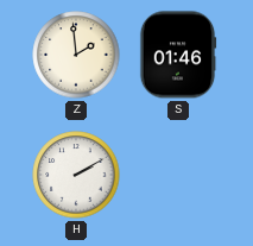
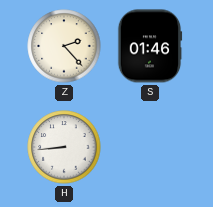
Z: 1:59 -> 2:23 (64, 46)
H: 2:10 -> 8:44 (64, 147)
